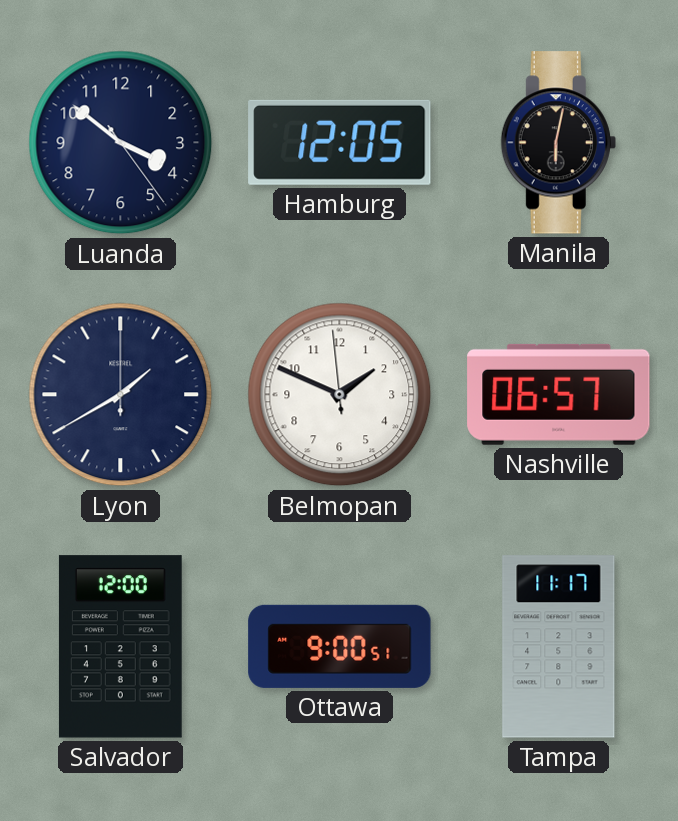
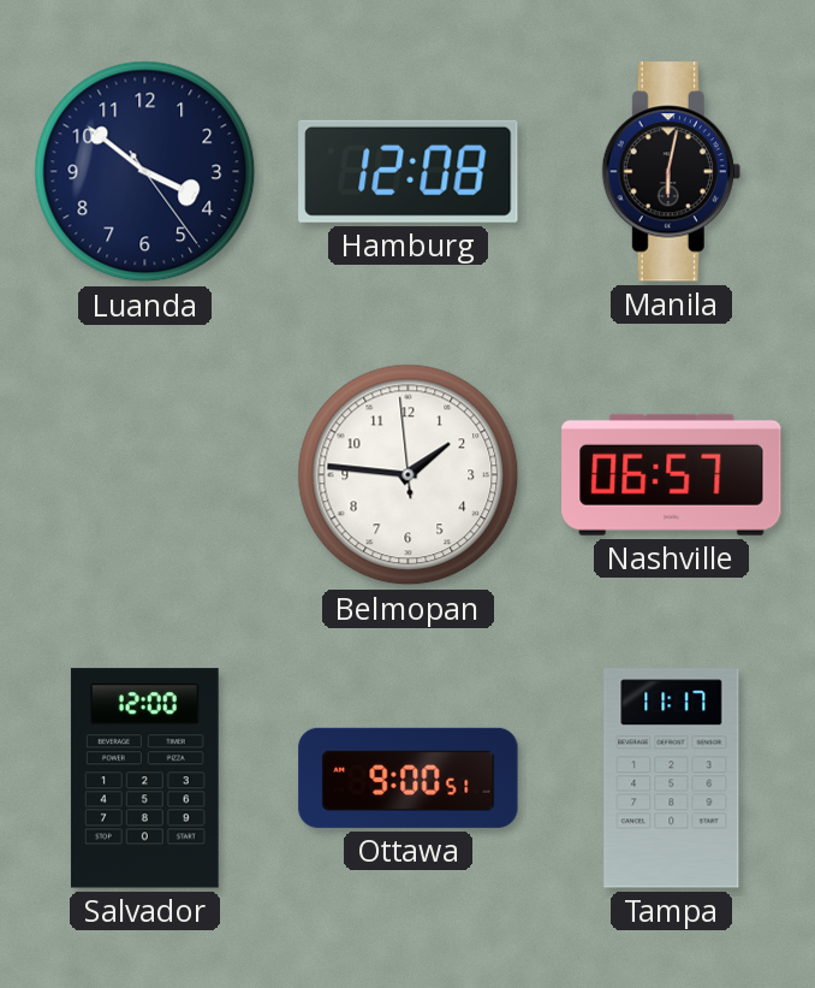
Hamburg: 12:05 -> 12:08 (409, 171)
Lyon: 1:40 -> none (121, 395)
Belmopan: 1:48 -> 1:45 (409, 475)
